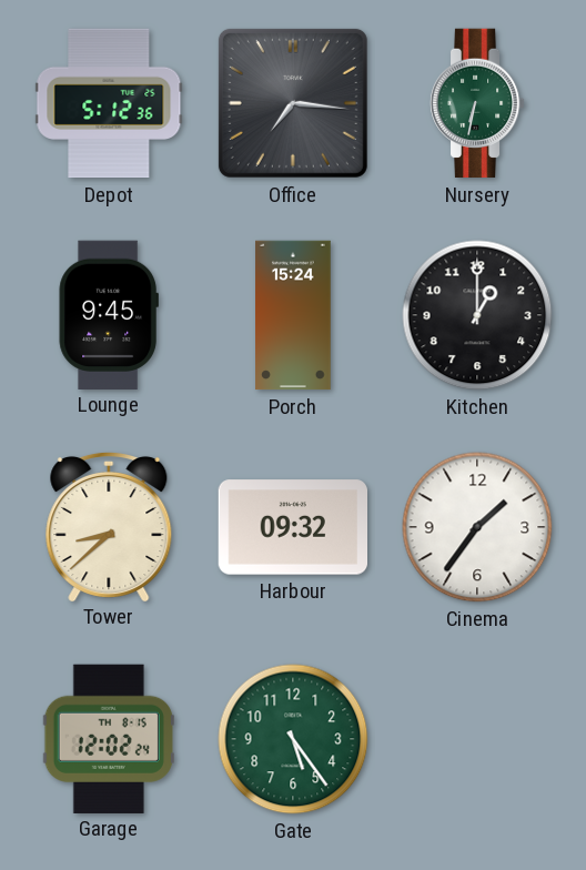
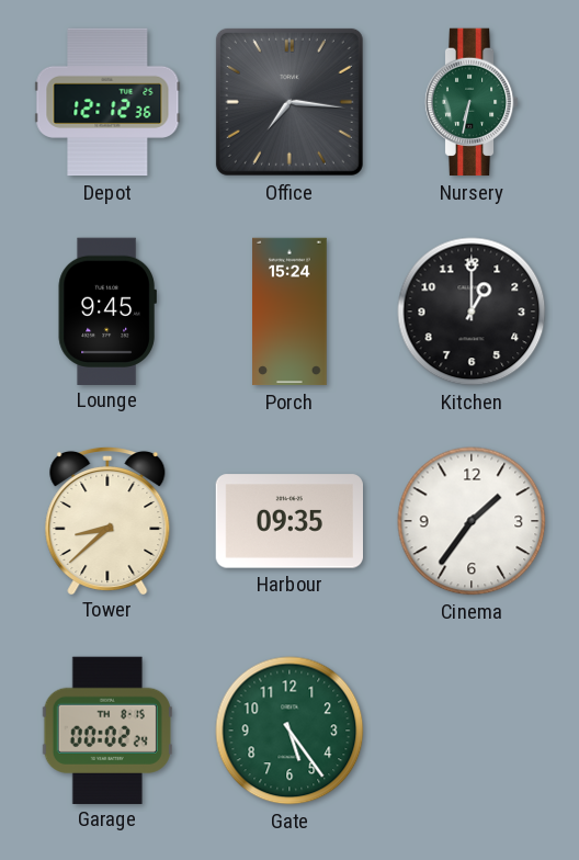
Depot: 5:12 -> 12:12 (107, 102)
Harbour: 09:32 -> 09:35 (288, 521)
Garage: 12:02 -> 00:02 (107, 729)
